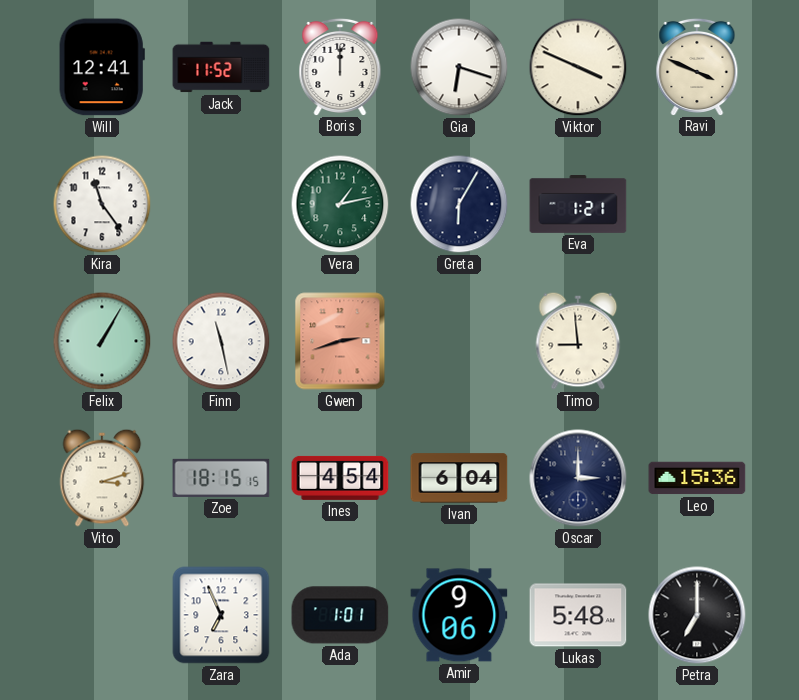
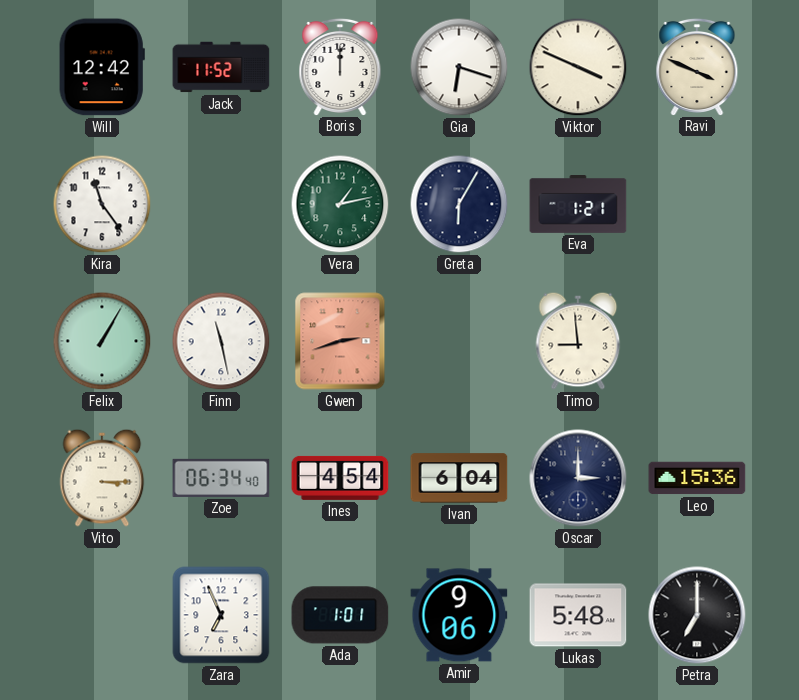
Will: 12:41 -> 12:42 (102, 67)
Vito: 3:12 -> 3:15 (102, 478)
Zoe: 18:15 -> 06:34 (221, 478)
